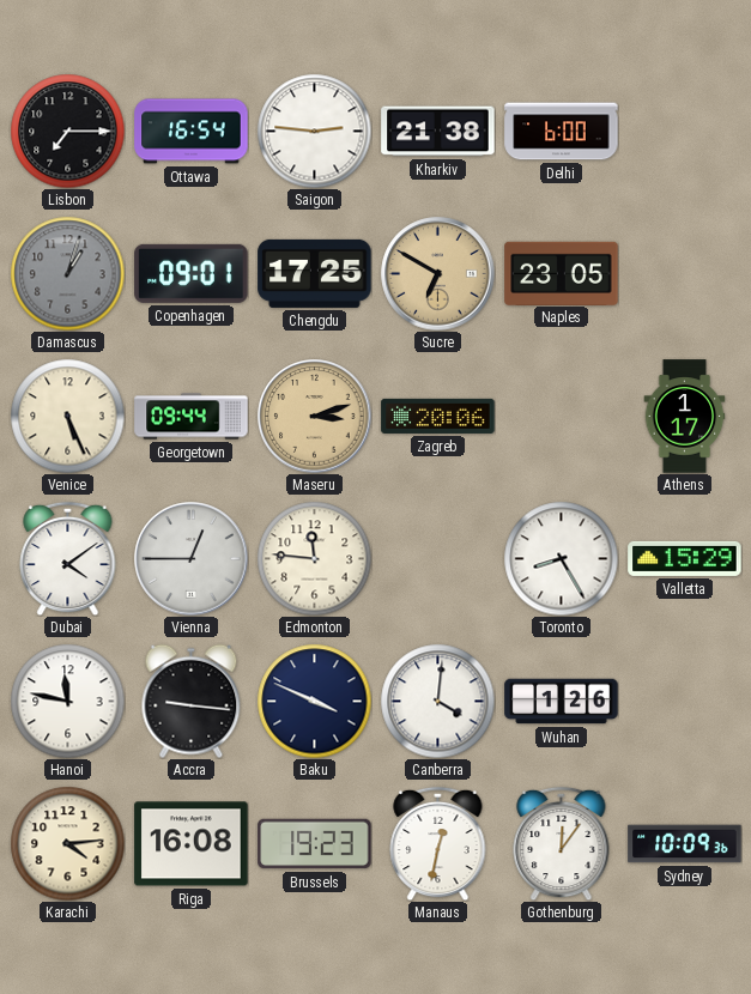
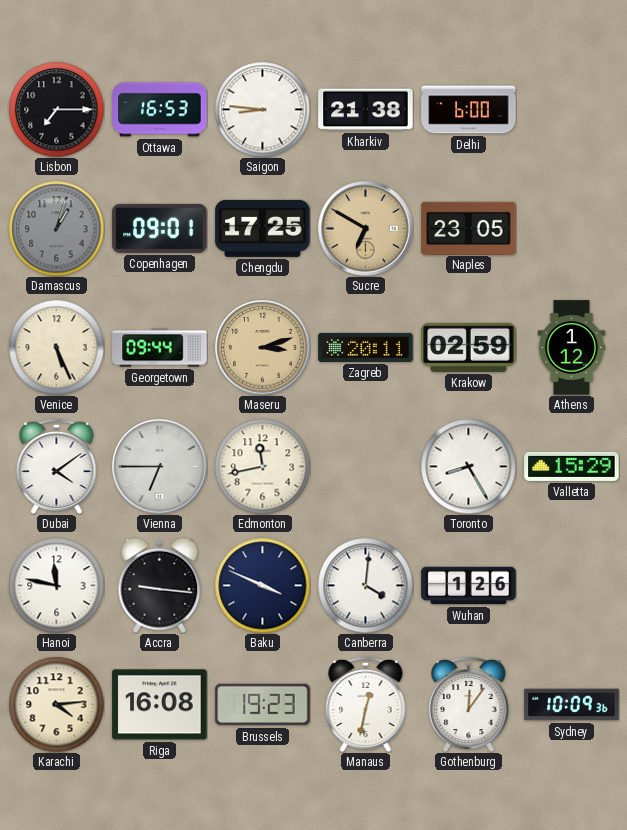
Ottawa: 16:54 -> 16:53 (160, 110)
Saigon: 2:46 -> 8:46 (262, 109)
Zagreb: 20:06 -> 20:11 (366, 347)
Krakow: none -> 02:59 (469, 347)
Athens: 1:17 -> 1:12 (572, 348)
Vienna: 12:45 -> 6:45 (160, 467)
Edmonton: 11:46 -> 11:43 (262, 466)
